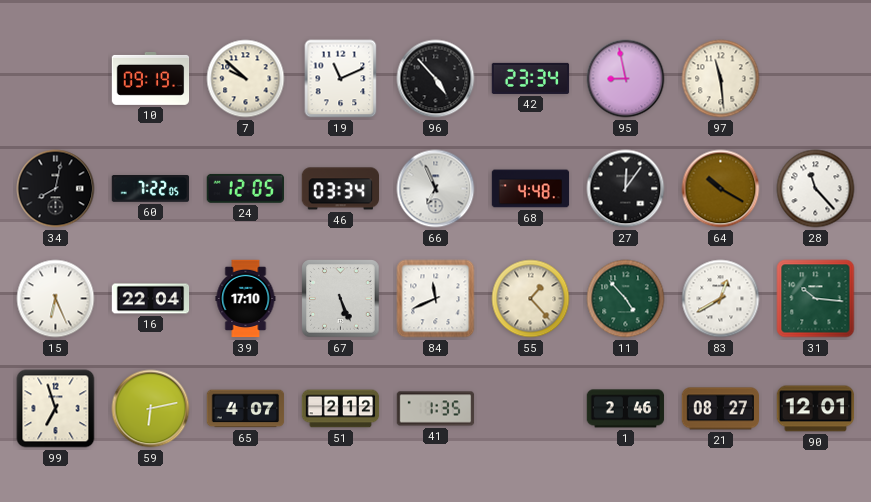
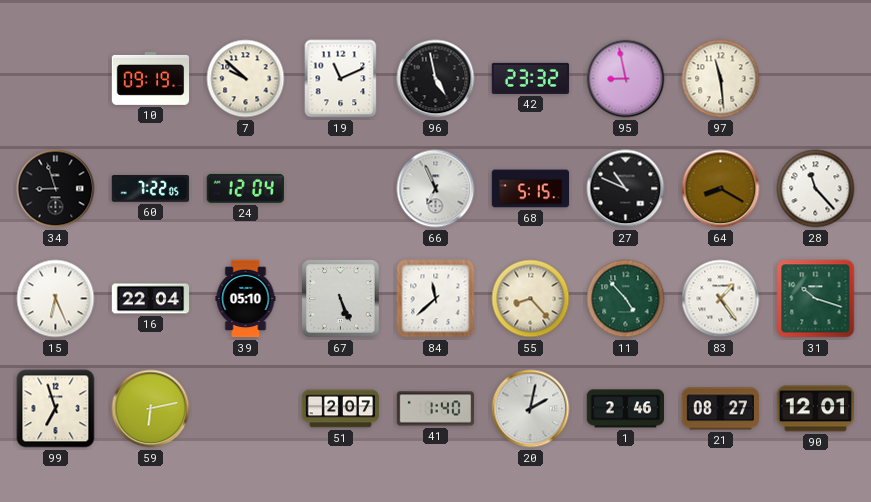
96: 4:53 -> 4:58 (436, 79)
42: 23:34 -> 23:32 (531, 78)
34: 8:02 -> 8:57 (56, 189)
24: 12:05 -> 12:04 (245, 188)
46: 03:34 -> none (340, 189)
68: 4:48 -> 5:15 (531, 189)
27: 12:06 -> 10:49 (626, 189)
64: 10:20 -> 8:20 (721, 189)
39: 17:10 -> 05:10 (246, 299)
84: 11:41 -> 11:38 (436, 299)
55: 1:23 -> 8:23 (531, 299)
83: 12:40 -> 1:24 (721, 299)
31: 10:16 -> 10:18 (816, 299)
65: 4:07 -> none (246, 409)
51: 2:12 -> 2:07 (341, 409)
41: 1:35 -> 1:40 (436, 409)
20: none -> 2:02 (531, 409)
